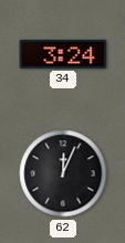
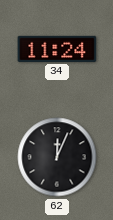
34: 3:24 -> 11:24 (57, 49)
